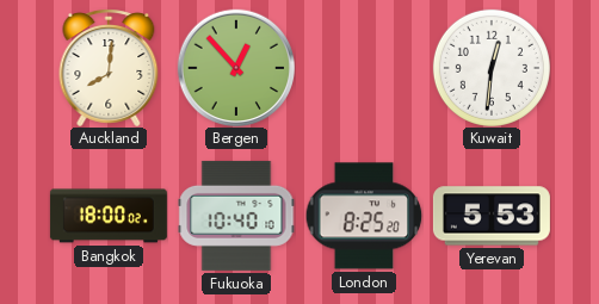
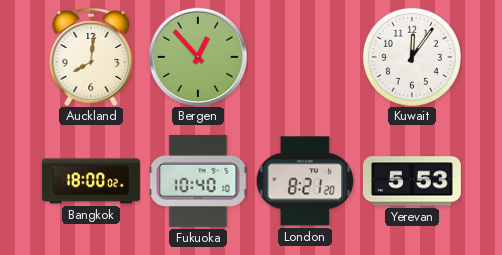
Kuwait: 12:31 -> 12:06 (412, 57)
London: 8:25 -> 8:21 (305, 181)
